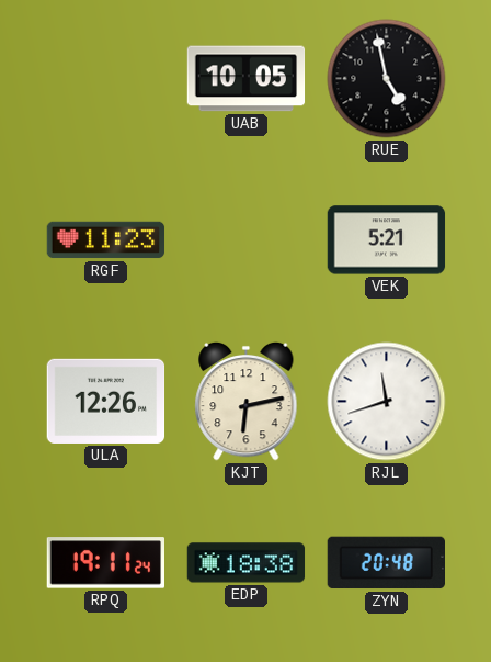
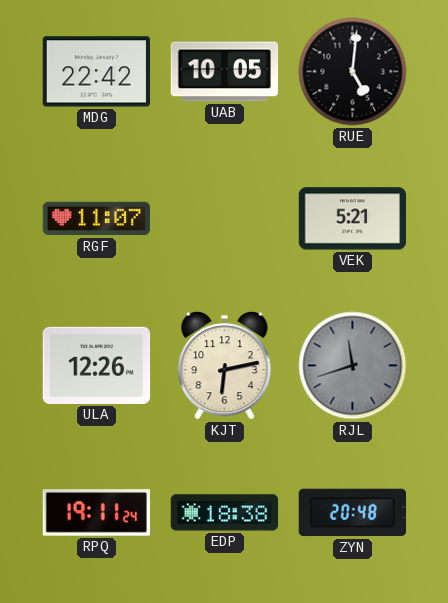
MDG: none -> 22:42 (97, 72)
RUE: 4:58 -> 5:01 (353, 72)
RGF: 11:23 -> 11:07 (97, 219)
RJL dial: white -> grey (353, 366)
